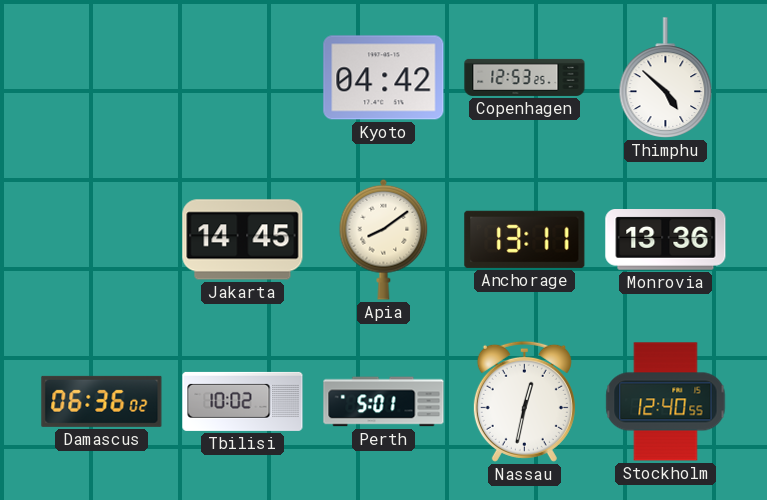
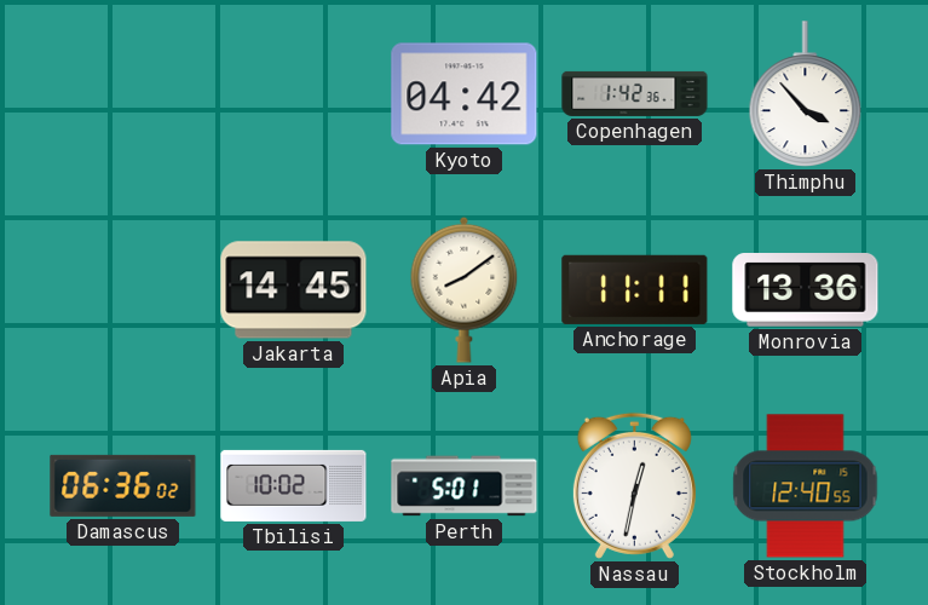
Copenhagen: 12:53 -> 1:42 (635, 93)
Thimphu: 4:52 -> 3:53 (806, 94)
Anchorage: 13:11 -> 11:11 (635, 289)
